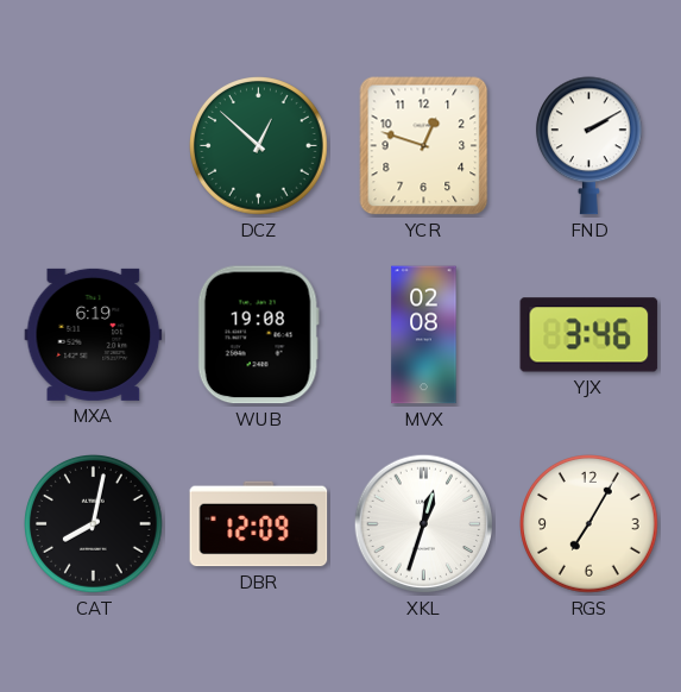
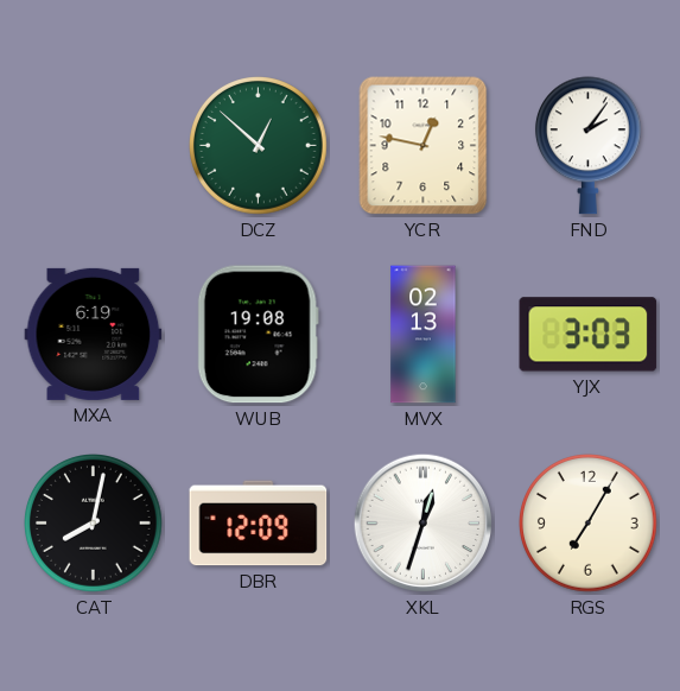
YCR: 12:48 -> 12:47 (424, 146)
FND: 2:10 -> 2:06 (587, 146)
MVX: 02:08 -> 02:13 (424, 335)
YJX: 3:46 -> 3:03 (589, 335)
